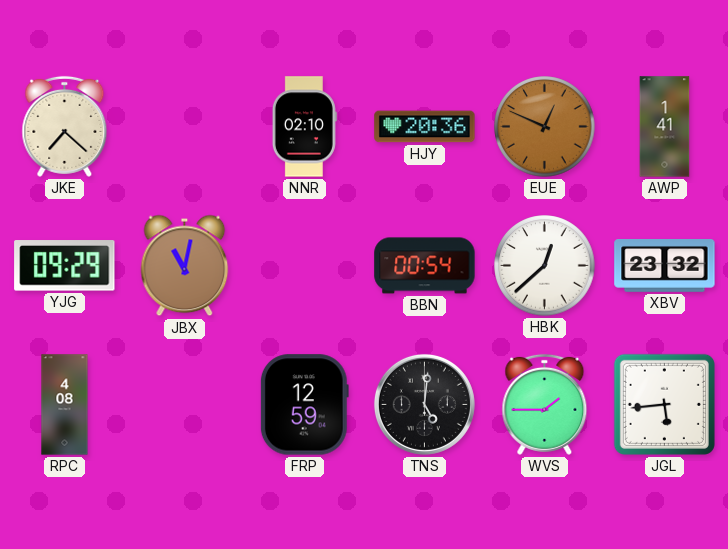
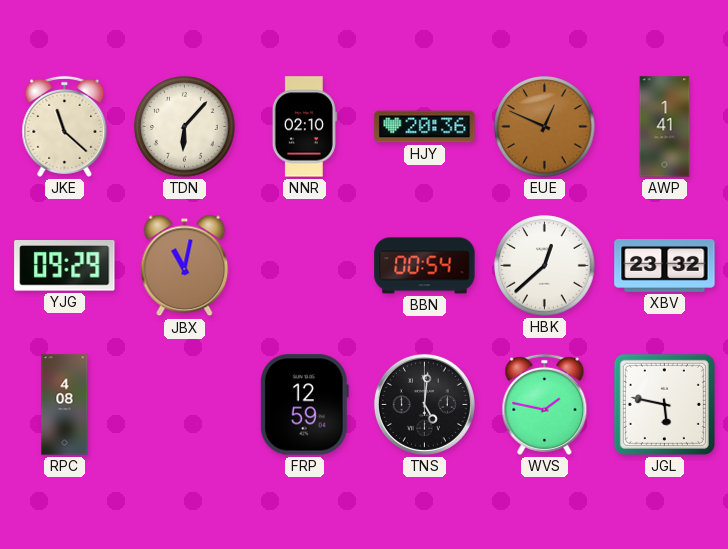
JKE: 7:22 -> 11:22 (65, 126)
TDN: none -> 6:07 (185, 127)
WVS: 1:45 -> 1:47 (545, 404)
JGL: 5:44 -> 5:47 (664, 404)
